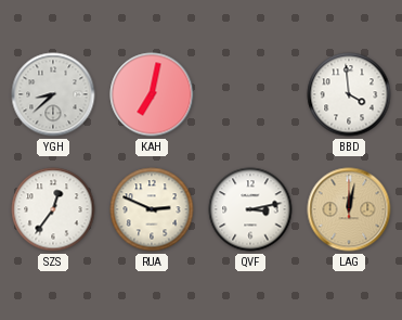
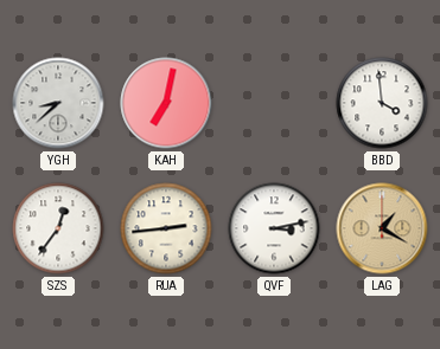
RUA: 2:49 -> 2:44 (166, 228)
LAG: 12:02 -> 1:20 (382, 228)
